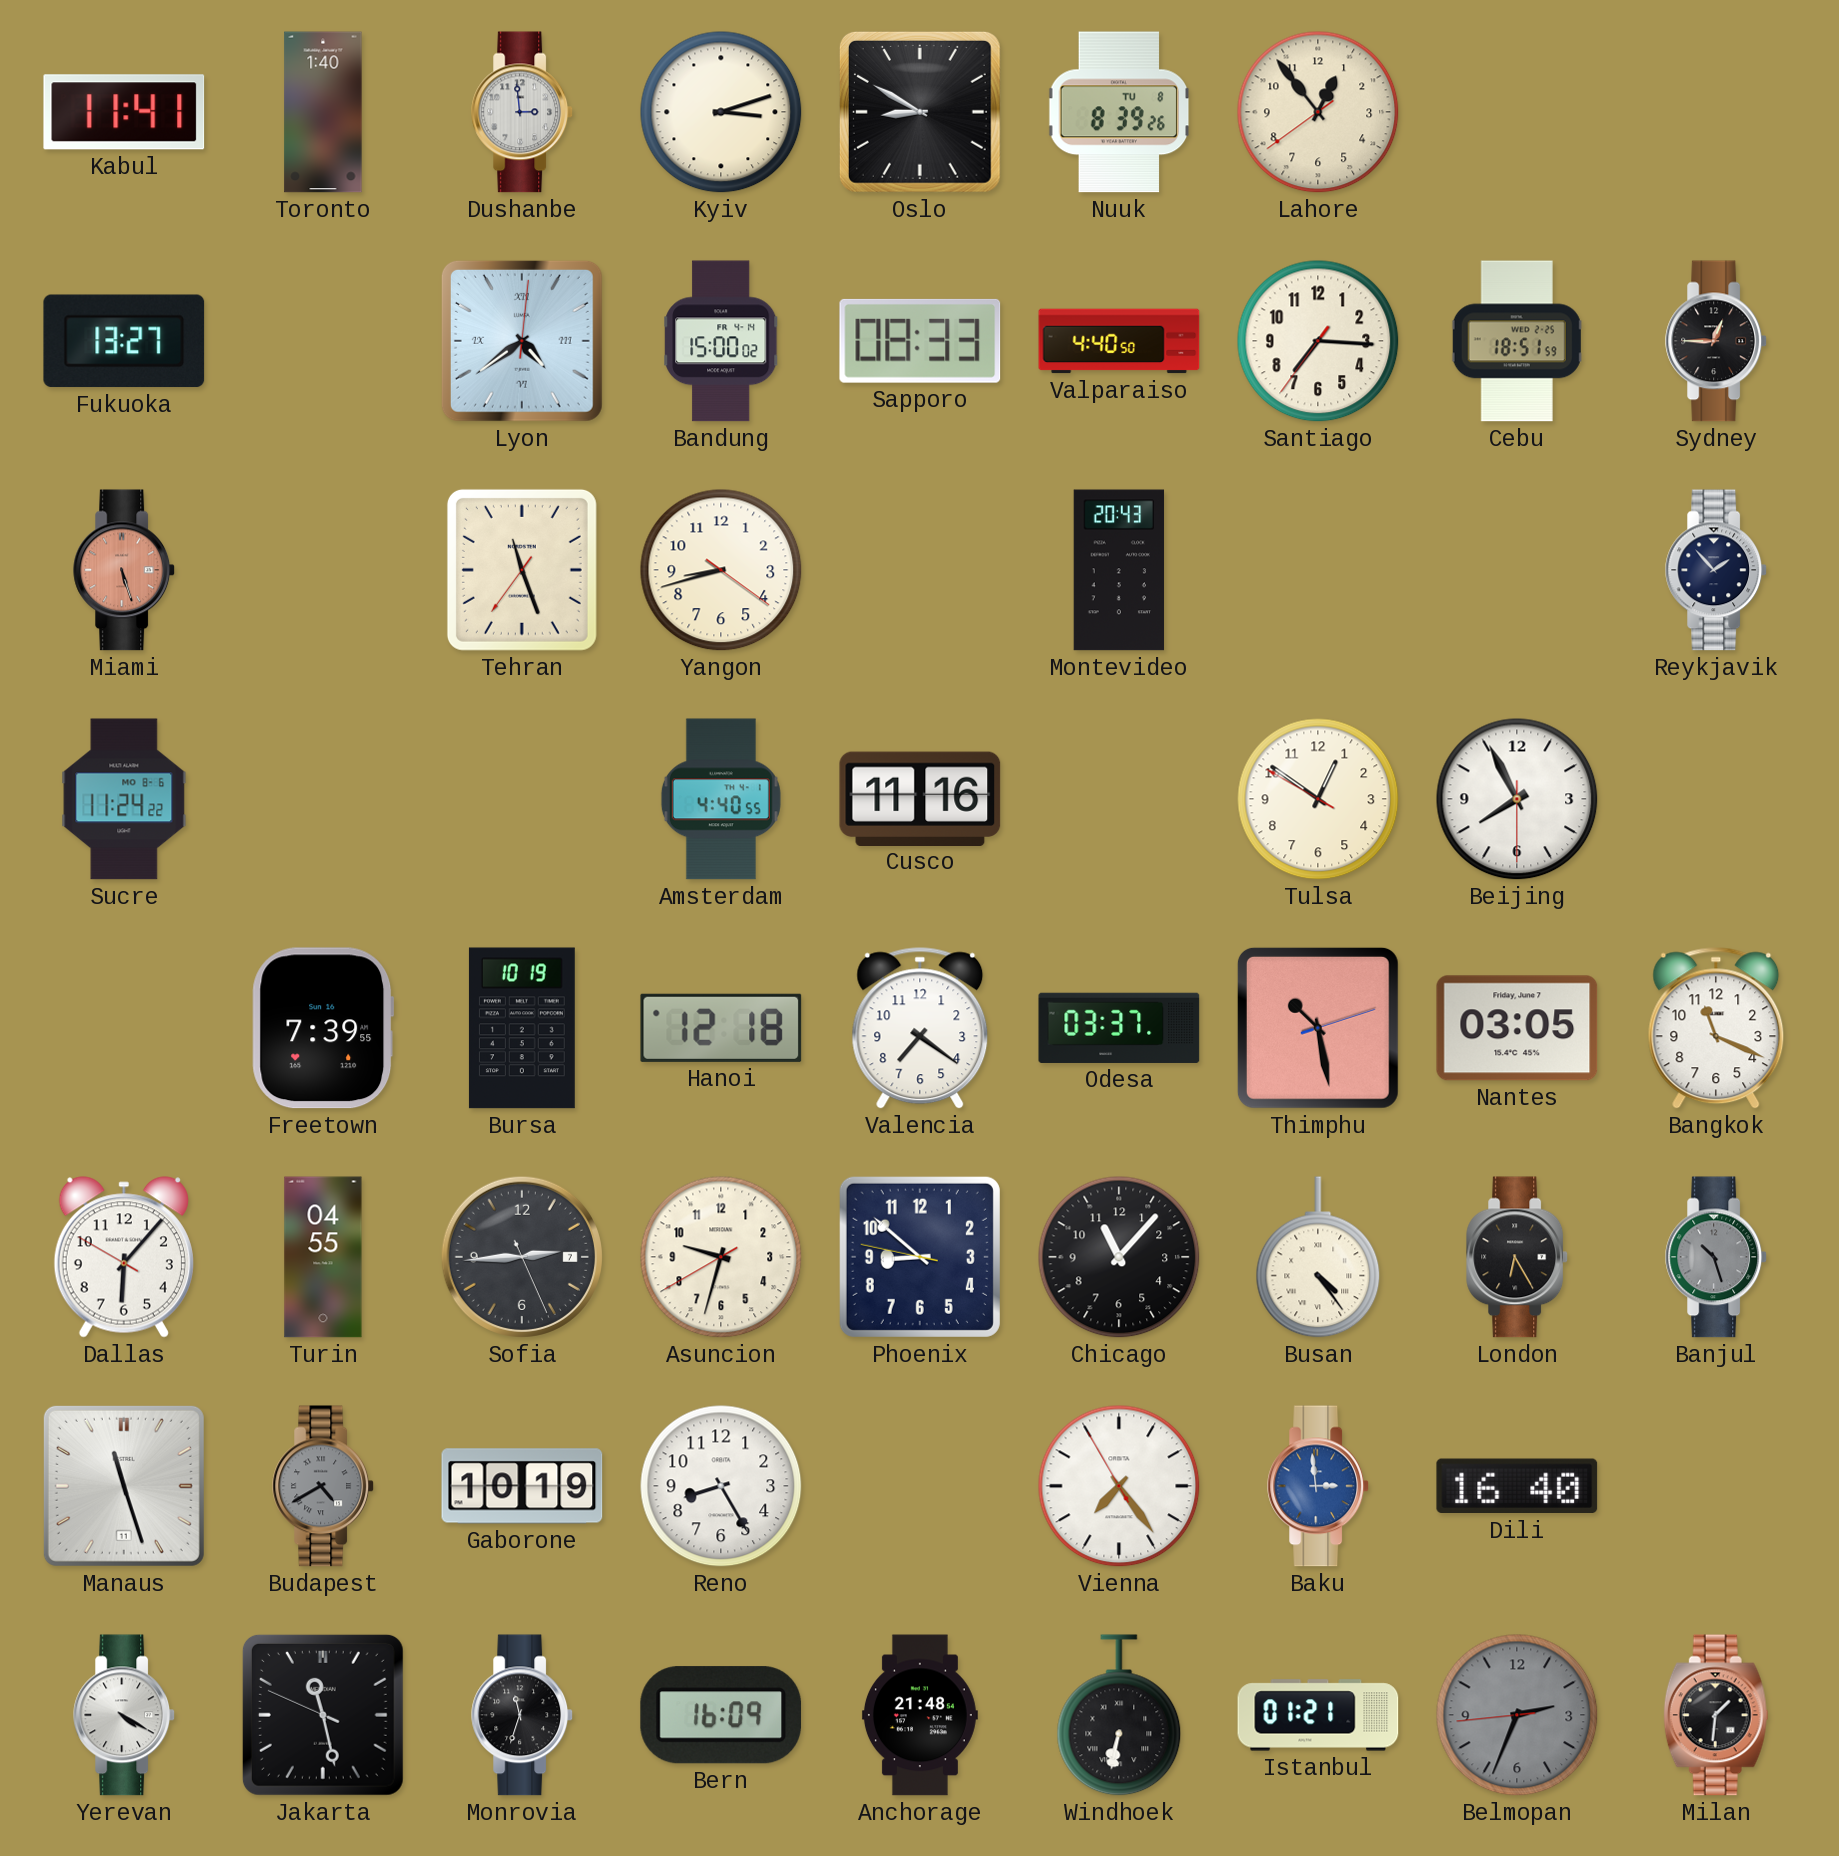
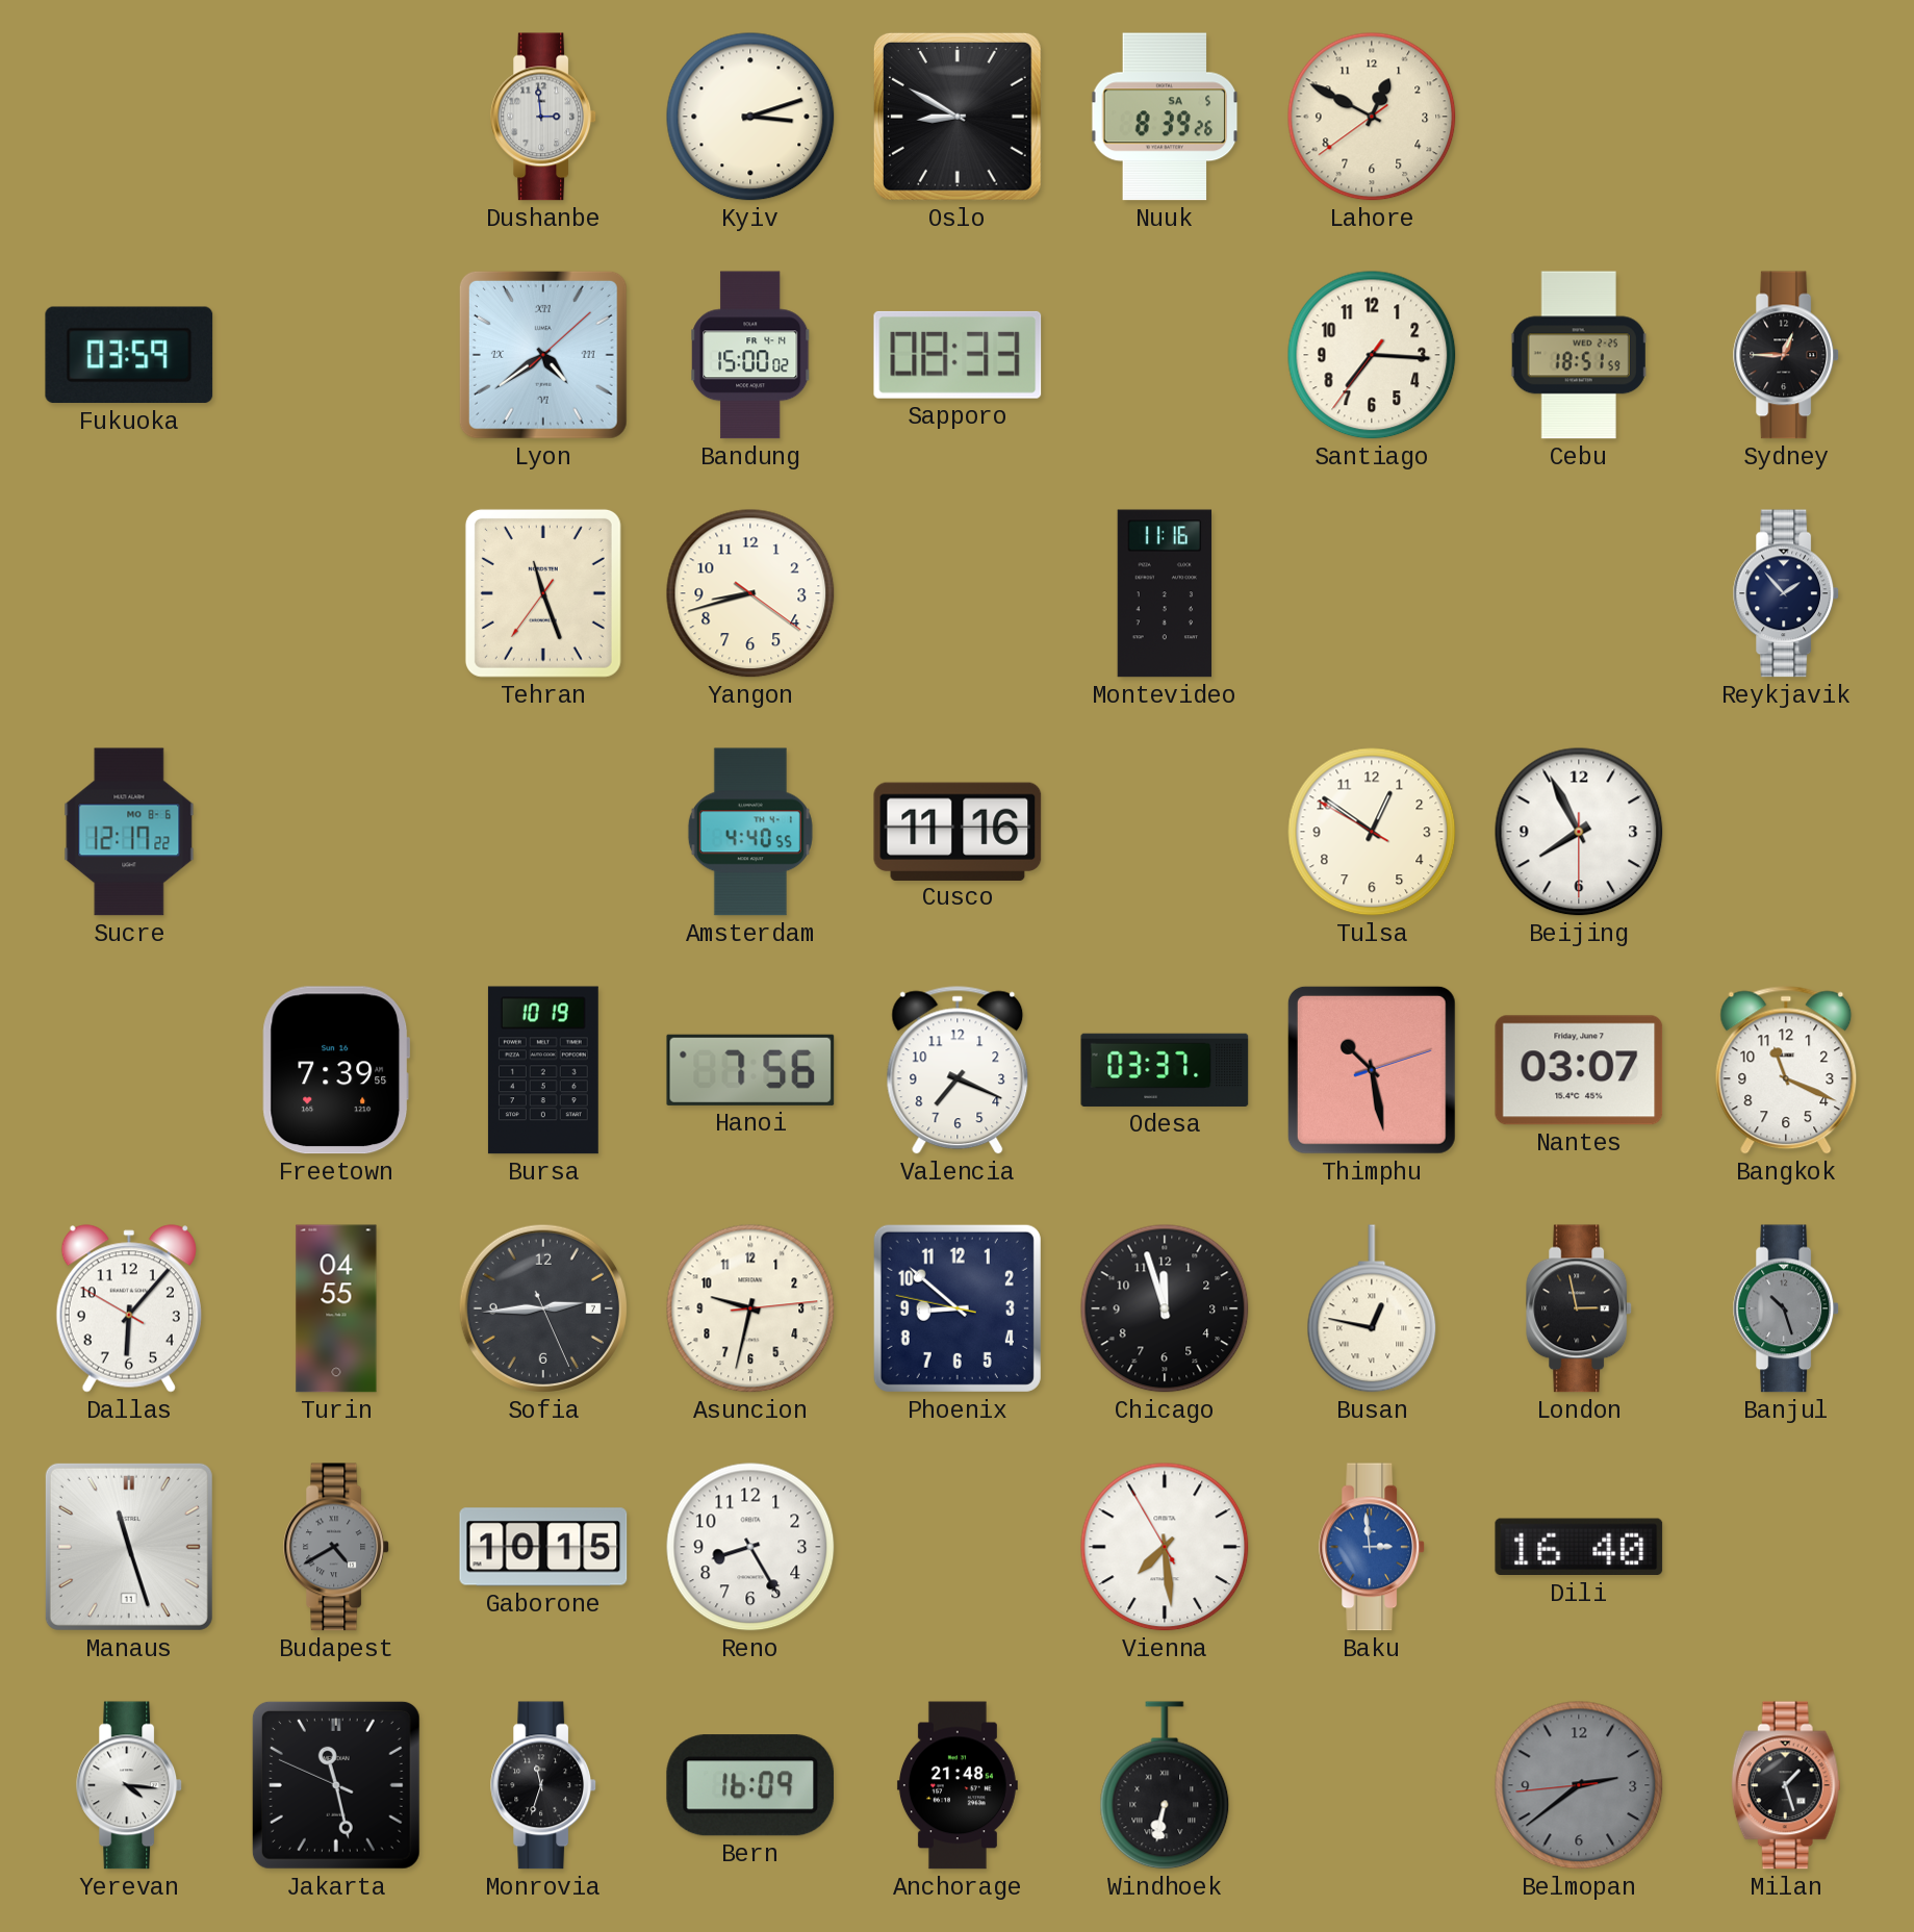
Kabul: 11:41 -> none (124, 112)
Toronto: 1:40 -> none (323, 112)
Nuuk date: TU 8 -> SA 5 (1165, 117)
Lahore: 12:53 -> 12:49 (1372, 117)
Fukuoka: 13:27 -> 03:59 (129, 355)
Lyon: 4:39:01 -> 4:39:08 (543, 355)
Valparaiso: 4:40 -> none (1119, 341)
Miami: 5:27 -> none (125, 570)
Montevideo: 20:43 -> 11:16 (1165, 593)
Sucre: 11:24 -> 12:17 (129, 832)
Hanoi: 12:18 -> 7:56 (750, 1070)
Valencia: 7:21 -> 7:19 (958, 1070)
Nantes: 03:05 -> 03:07 (1579, 1070)
Asuncion: 9:32:40 -> 9:32:14 (750, 1308)
Chicago: 11:07 -> 11:57 (1165, 1308)
Busan: 4:24 -> 12:47 (1372, 1308)
London: 6:25 -> 2:58 (1580, 1308)
Gaborone: 10:19 -> 10:15 (543, 1547)
Vienna: 7:23 -> 7:28 (1165, 1547)
Yerevan: 4:20 -> 4:16 (130, 1785)
Istanbul: 01:21 -> none (1318, 1715)
Belmopan: 2:33 -> 2:38 (1579, 1785)
Milan: 1:31 -> 1:27 (1786, 1785)
